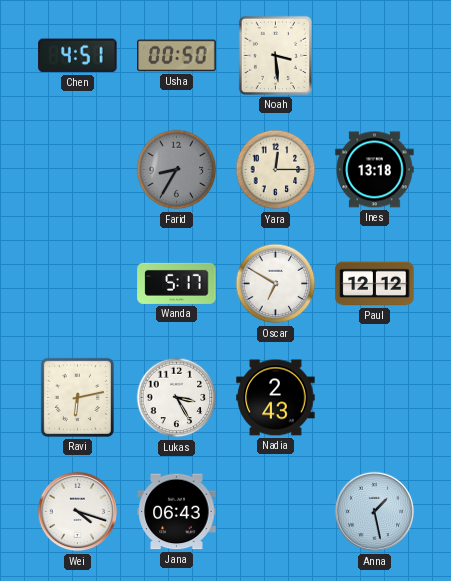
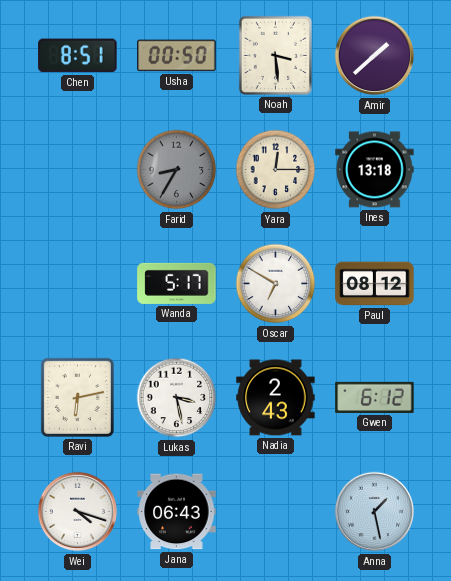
Chen: 4:51 -> 8:51 (78, 56)
Amir: none -> 1:38 (375, 56)
Paul: 12:12 -> 08:12 (375, 284)
Lukas: 3:25 -> 3:28 (177, 398)
Gwen: none -> 6:12 (375, 397)
